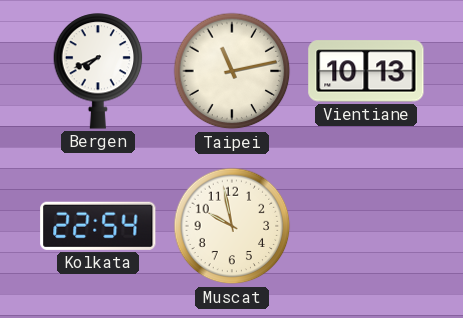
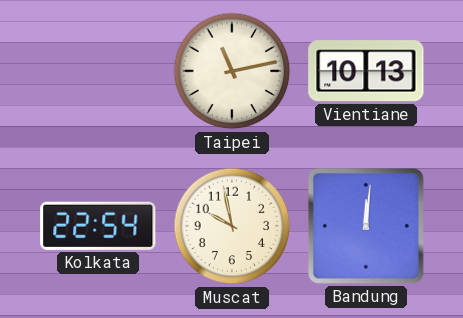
Bergen: 7:41 -> none (98, 71)
Bandung: none -> 12:01 (366, 226)
